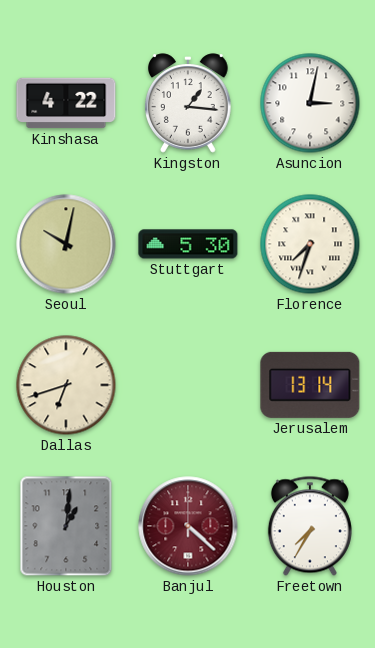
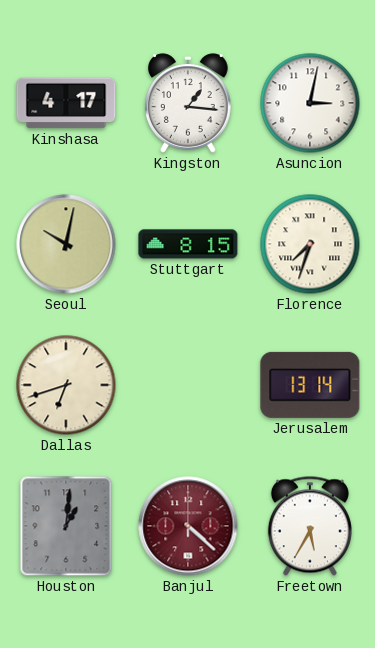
Kinshasa: 4:22 -> 4:17 (66, 103)
Stuttgart: 5:30 -> 8:15 (188, 244)
Freetown: 7:35 -> 5:35 (310, 526)
